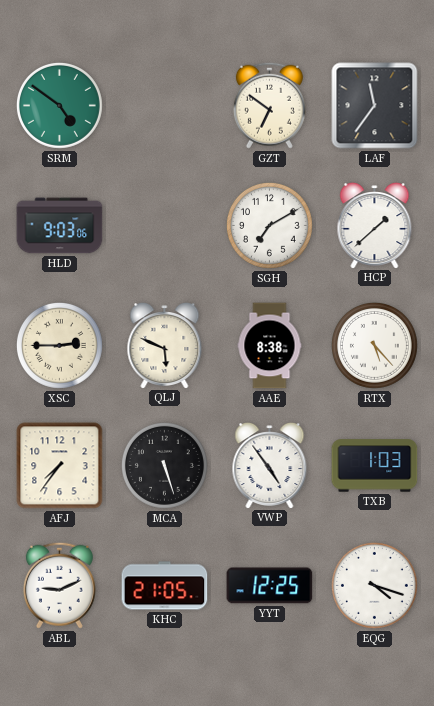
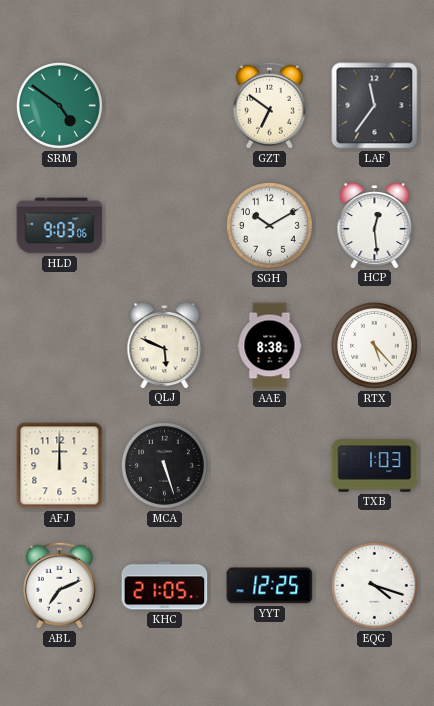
SGH: 7:10 -> 10:10 (269, 225)
HCP: 1:38 -> 12:29 (375, 226)
XSC: 2:45 -> none (59, 345)
AFJ: 7:36 -> 12:00 (60, 466)
VWP: 4:54 -> none (270, 466)
ABL: 9:11 -> 7:11 (59, 585)
